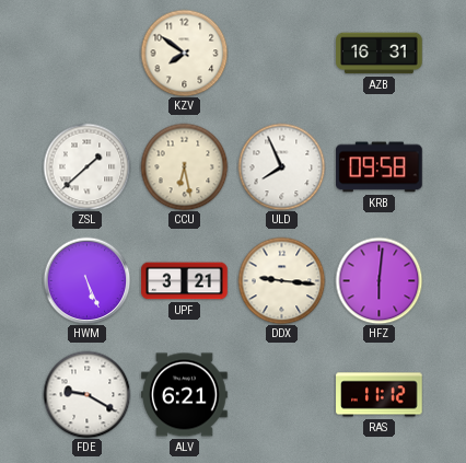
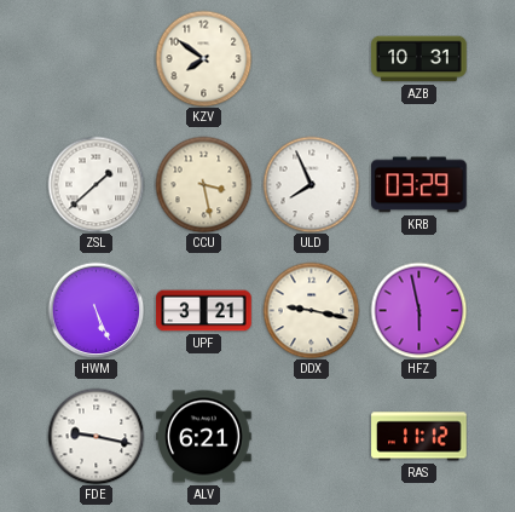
AZB: 16:31 -> 10:31 (419, 59)
CCU: 6:28 -> 3:28 (203, 184)
KRB: 09:58 -> 03:29 (419, 185)
DDX: 9:16 -> 9:17 (311, 310)
HFZ: 6:01 -> 5:58 (418, 310)
FDE: 9:20 -> 9:17 (96, 436)
